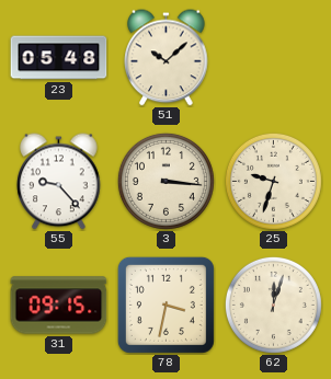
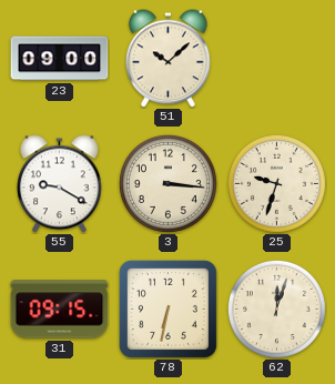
23: 05:48 -> 09:00 (60, 59)
55: 9:23 -> 9:20 (60, 184)
78: 3:32 -> 6:32 (167, 309)
